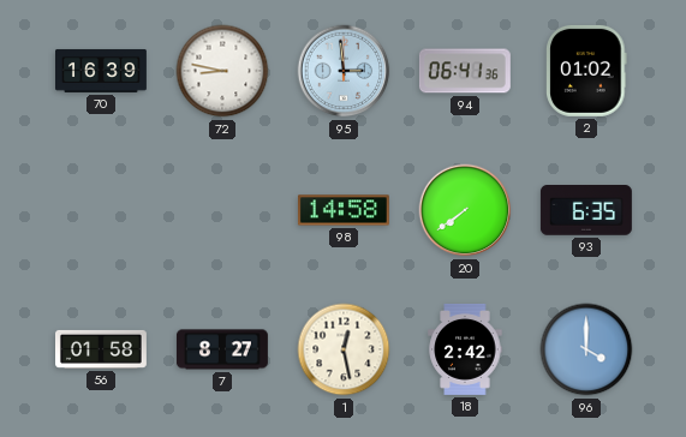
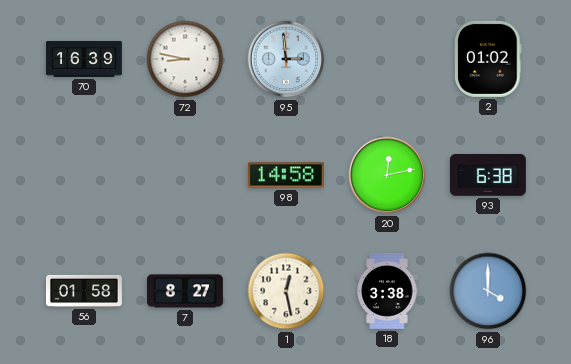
94: 06:41 -> none (465, 71)
20: 7:39 -> 12:13 (387, 175)
93: 6:35 -> 6:38 (488, 175)
18: 2:42 -> 3:38 (387, 291)
